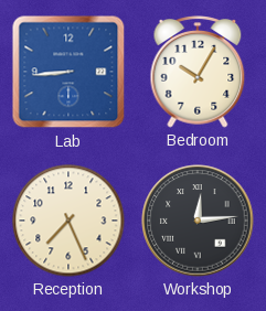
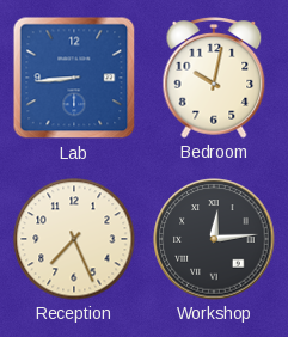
Bedroom: 10:05 -> 10:02 (214, 78)
